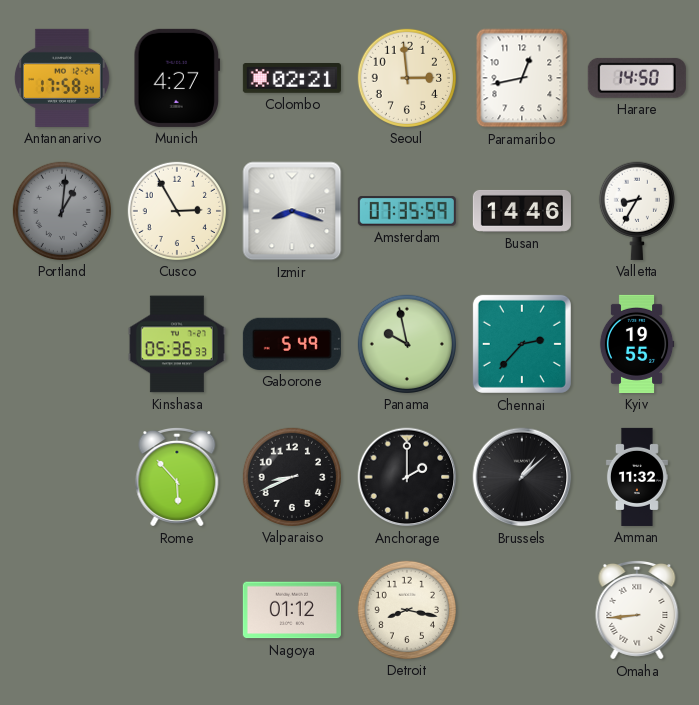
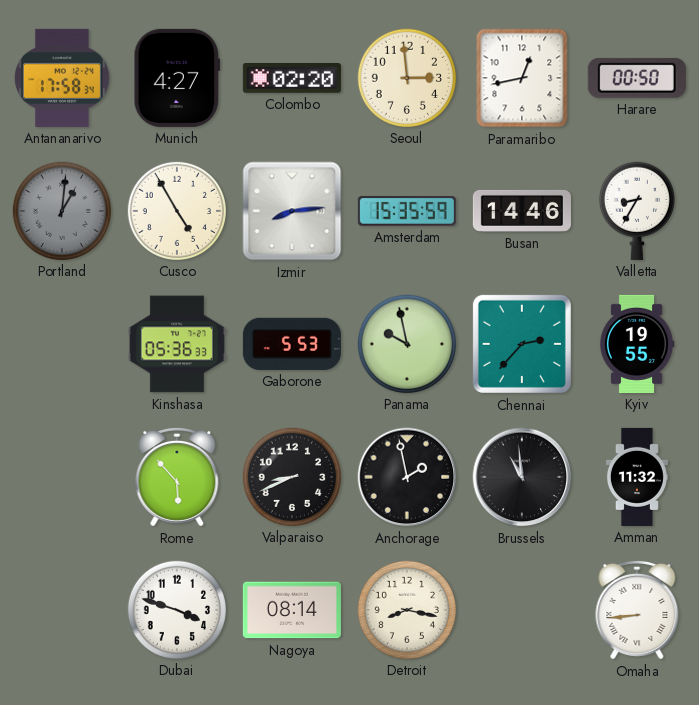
Colombo: 02:21 -> 02:20 (292, 79)
Harare: 14:50 -> 00:50 (637, 78)
Cusco: 2:55 -> 4:55 (177, 211)
Izmir: 8:18 -> 8:14 (292, 211)
Amsterdam: 07:35 -> 15:35 (407, 211)
Gaborone: 5:49 -> 5:53 (292, 344)
Anchorage: 2:00 -> 1:58 (407, 477)
Brussels: 1:08 -> 10:59 (522, 477)
Dubai: none -> 3:48 (177, 610)
Nagoya: 01:12 -> 08:14 (292, 610)
